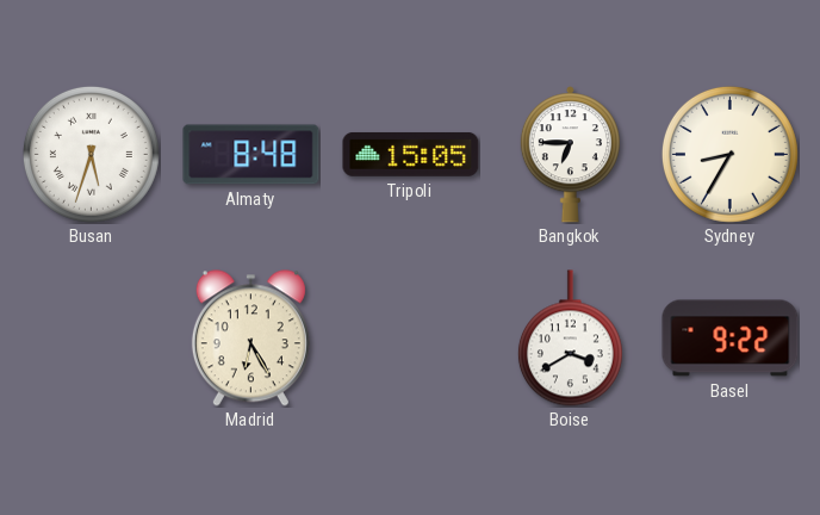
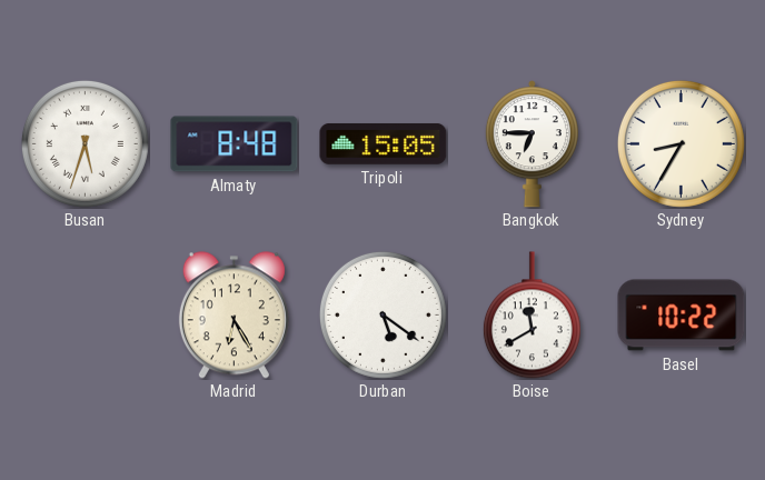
Durban: none -> 5:21 (383, 314)
Boise: 3:40 -> 11:40 (531, 316)
Basel: 9:22 -> 10:22 (682, 316)
